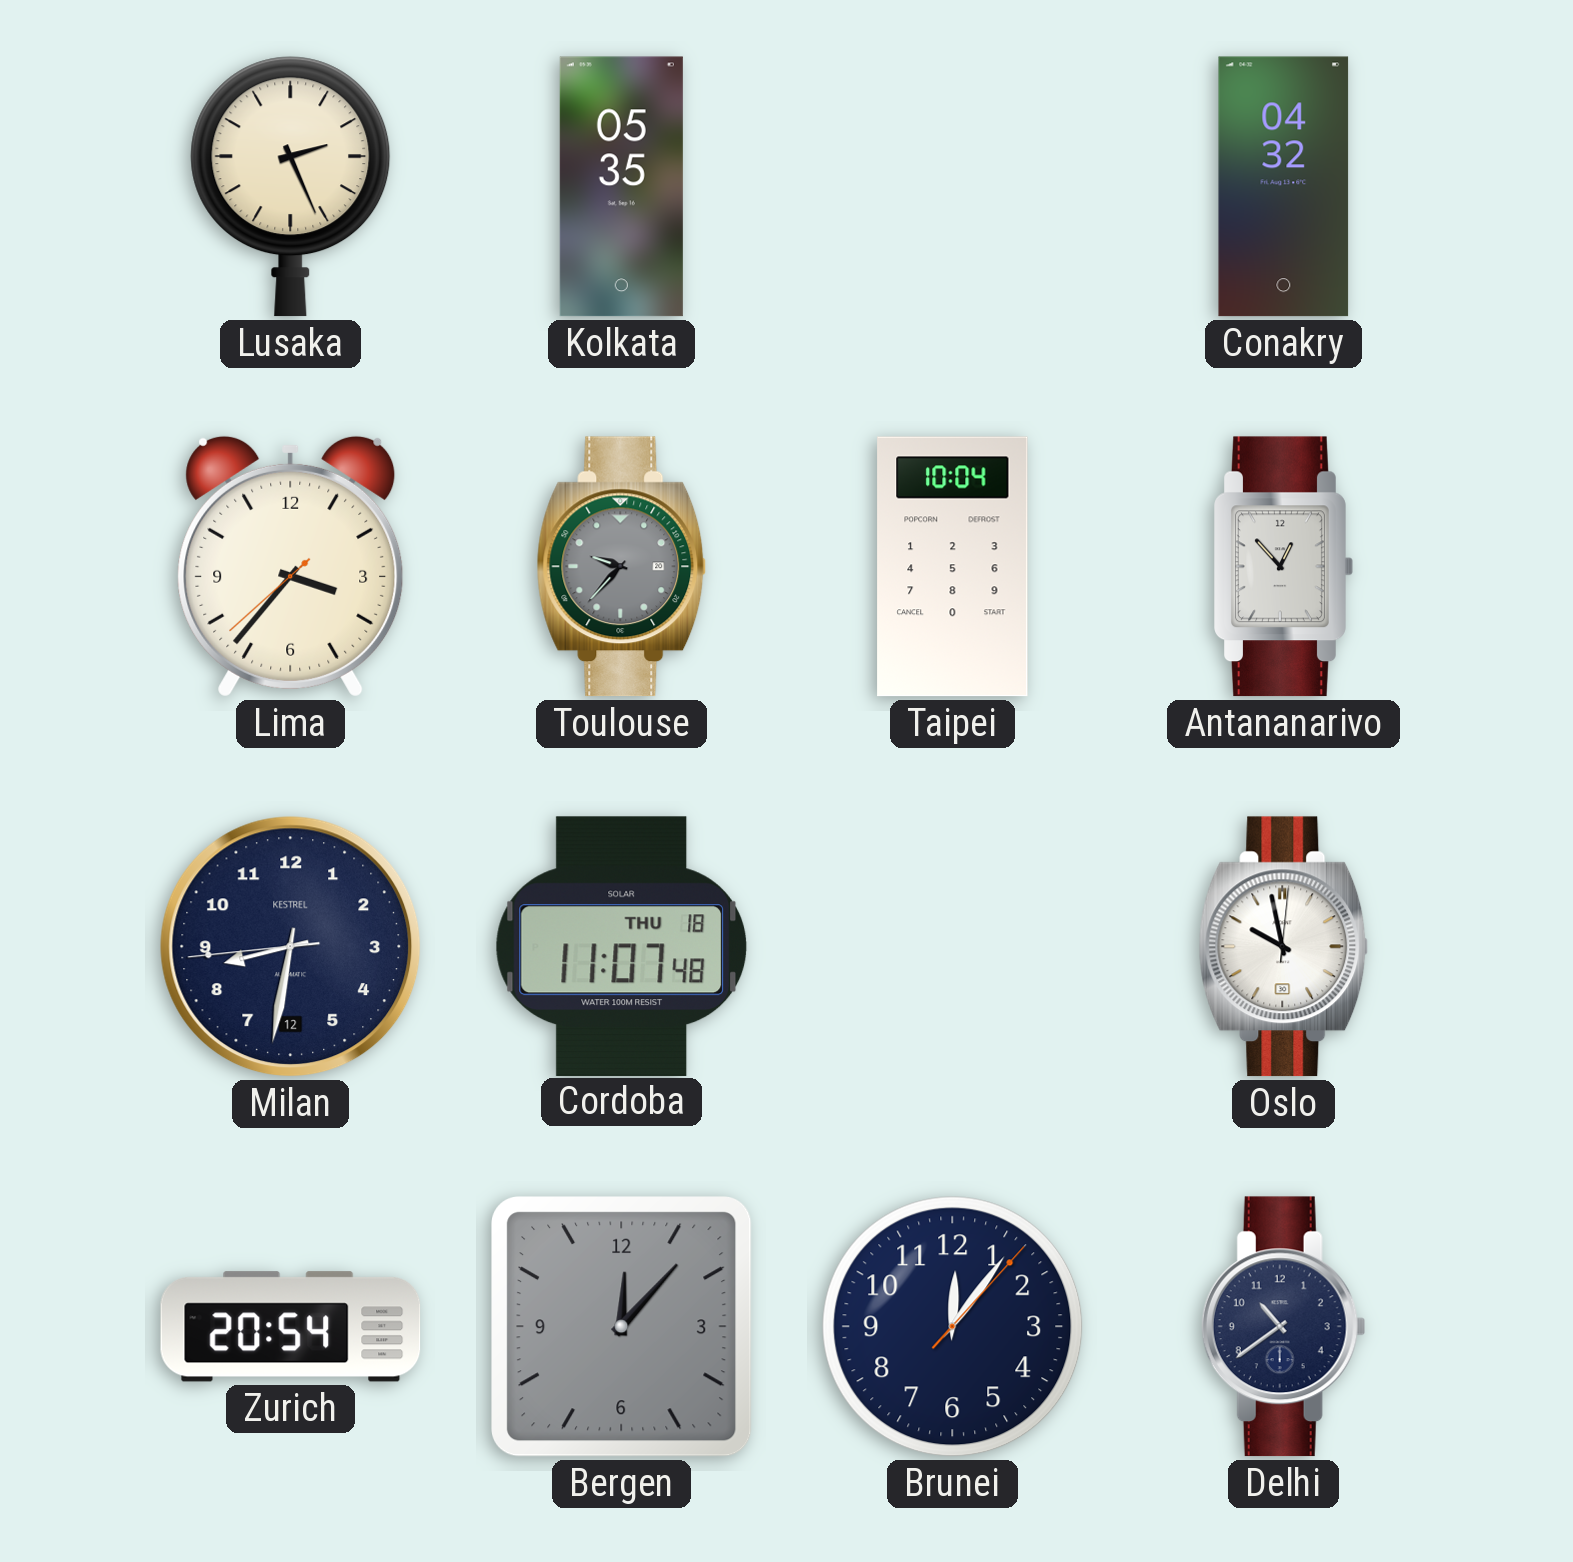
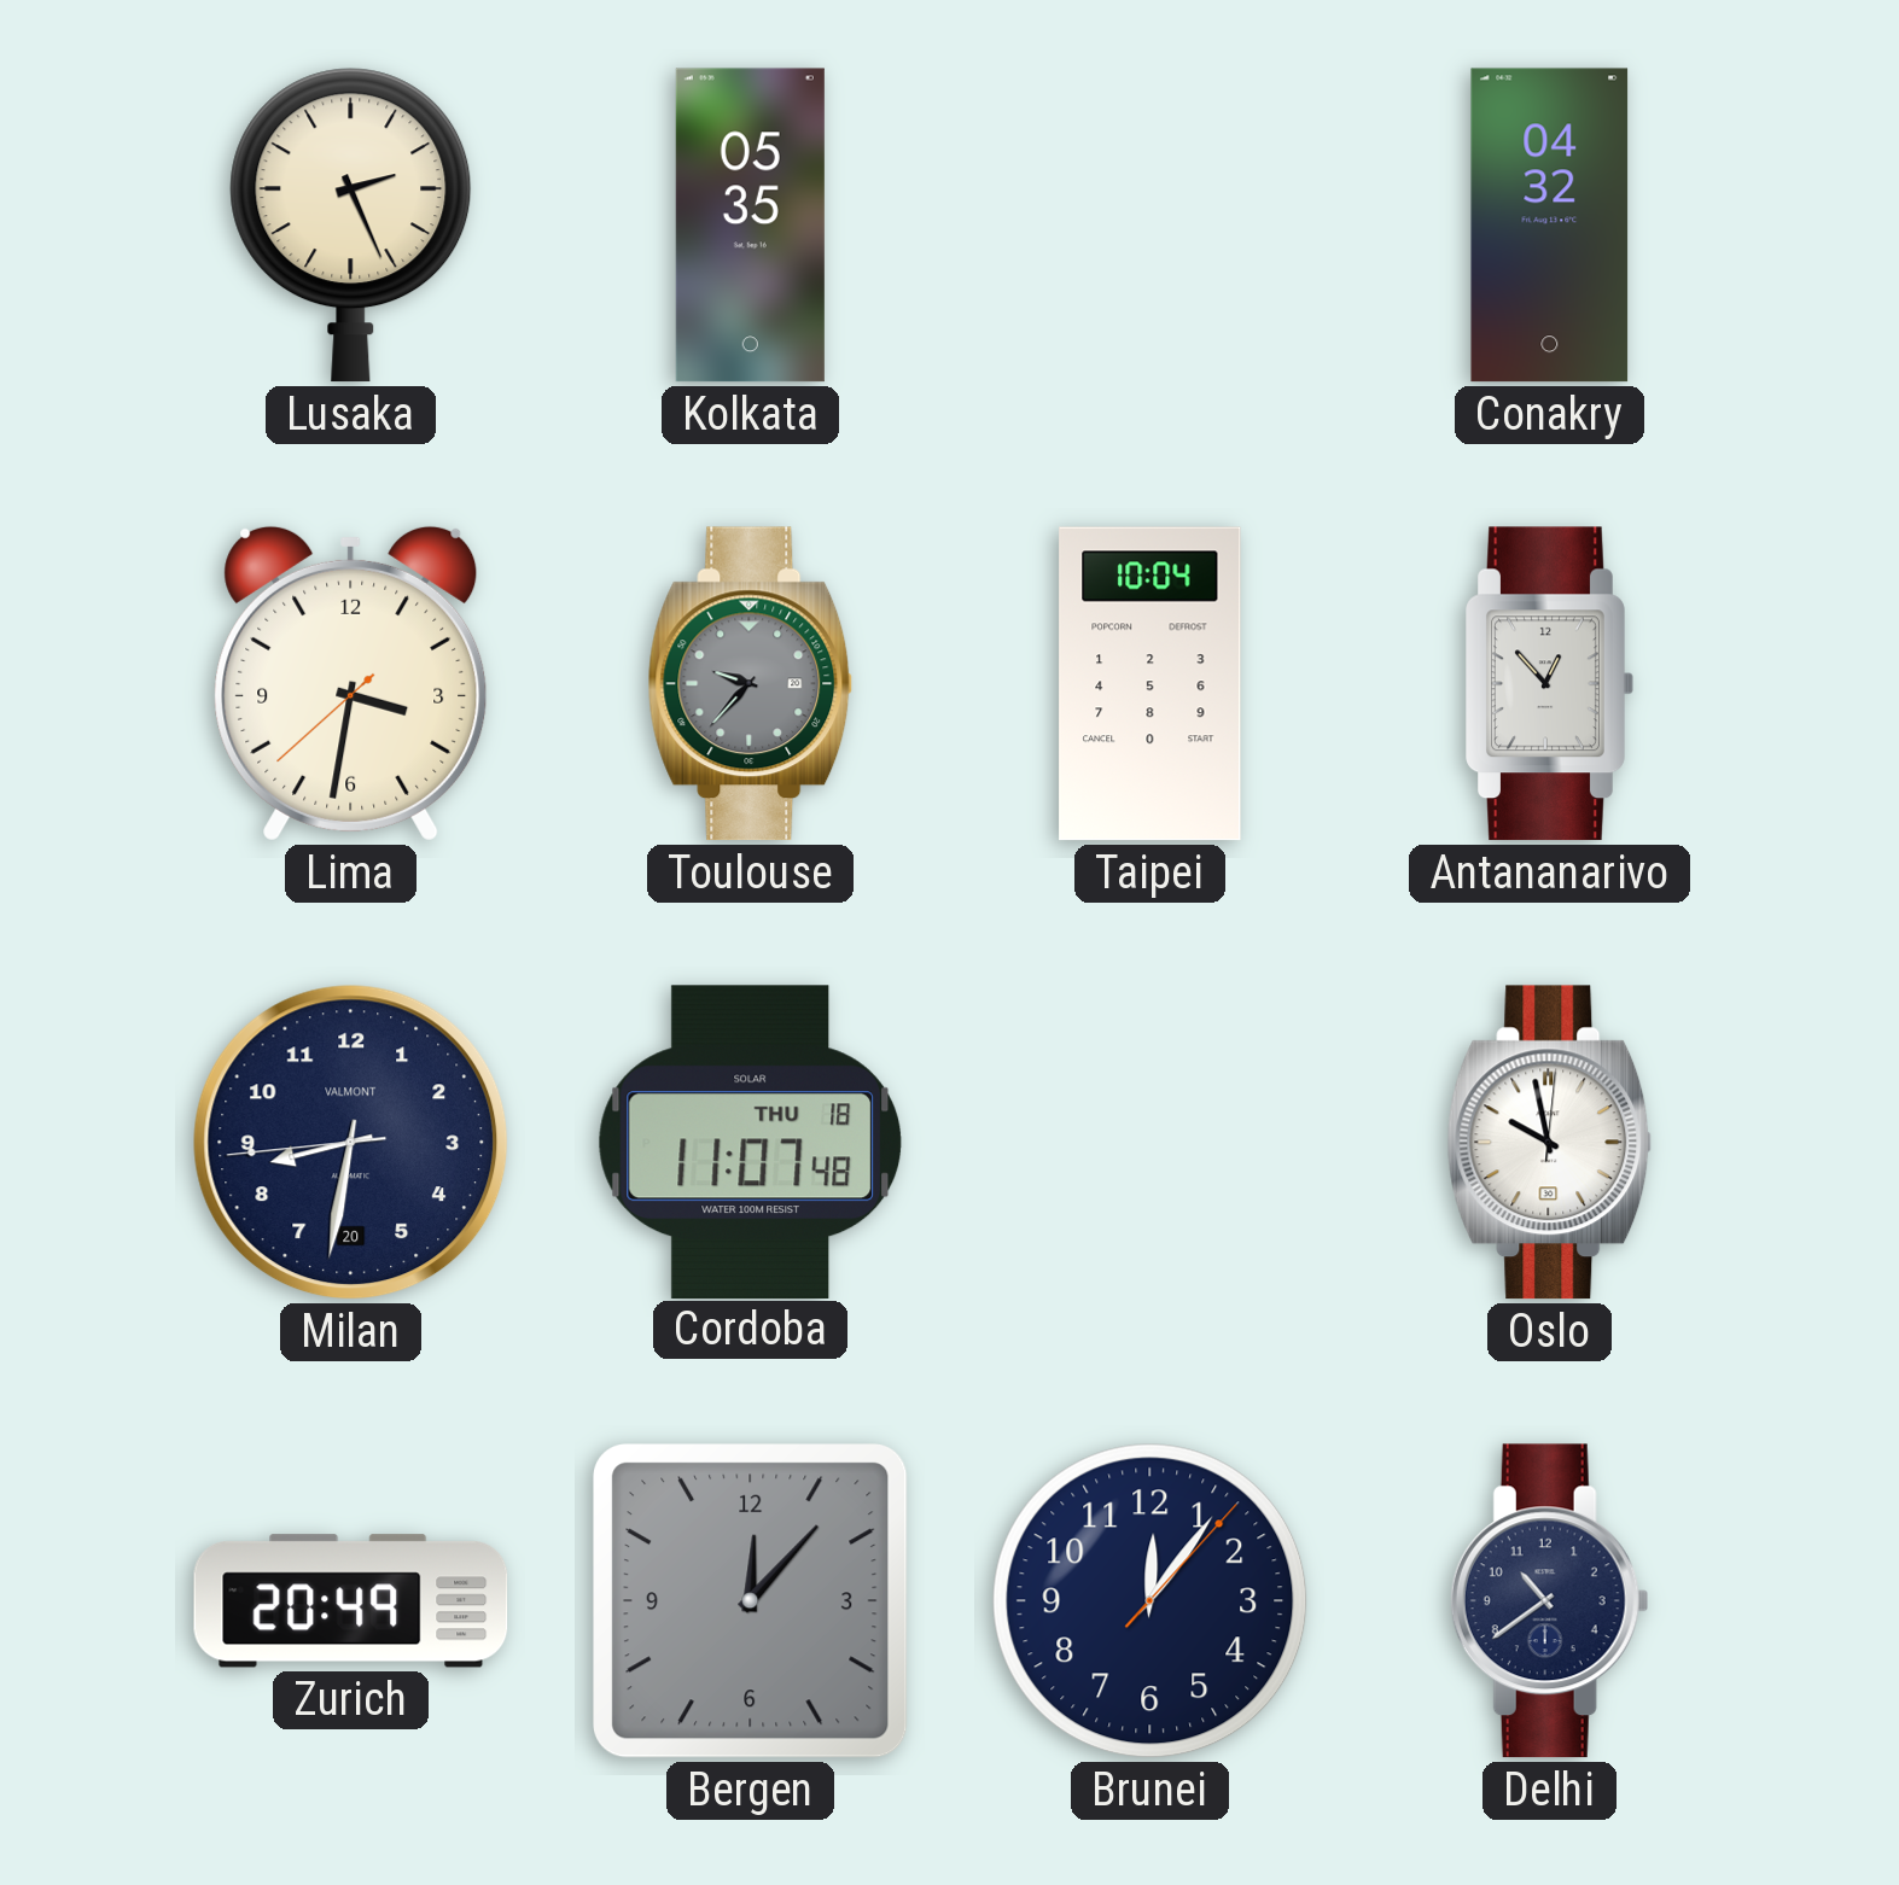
Lima: 3:36 -> 3:31 (351, 683)
Milan date: 12 -> 20 (351, 1143)
Milan brand: KESTREL -> VALMONT (351, 1143)
Zurich: 20:54 -> 20:49 (351, 1601)
